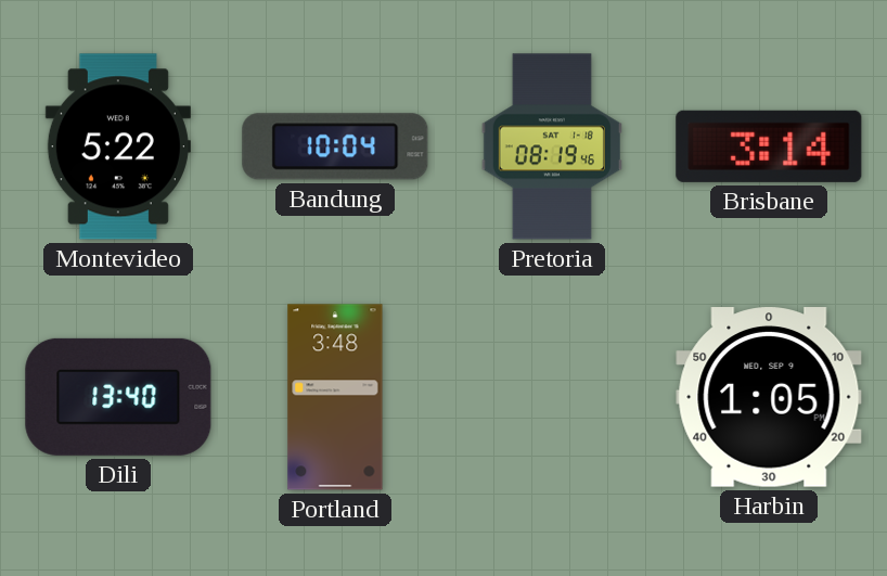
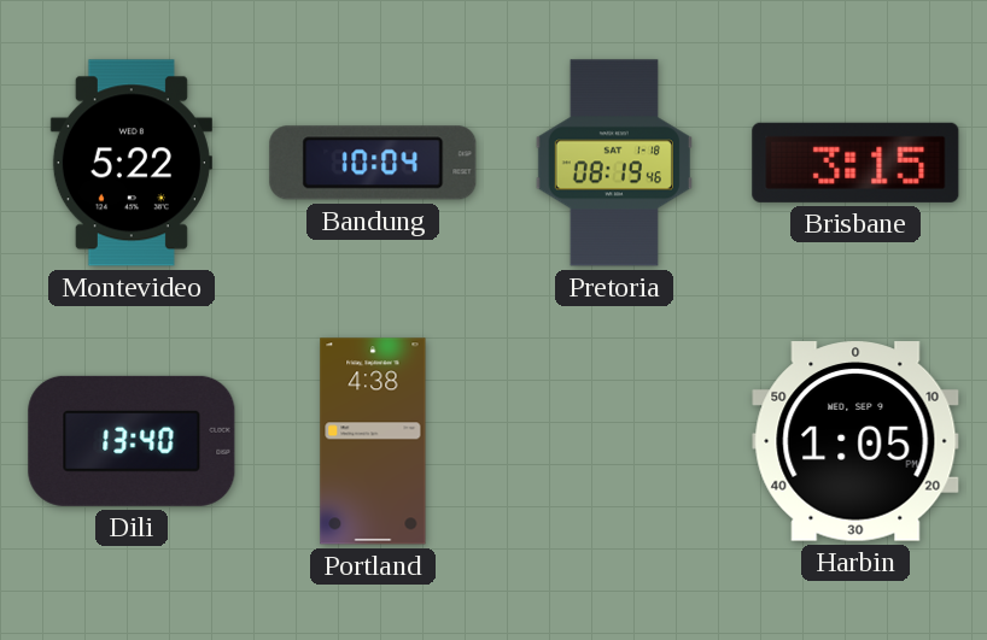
Brisbane: 3:14 -> 3:15 (855, 163)
Portland: 3:48 -> 4:38 (373, 441)
